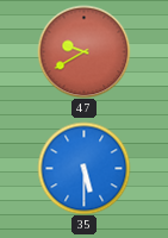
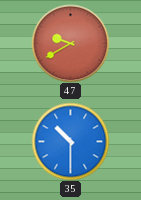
35: 5:30 -> 10:30 (70, 141)
